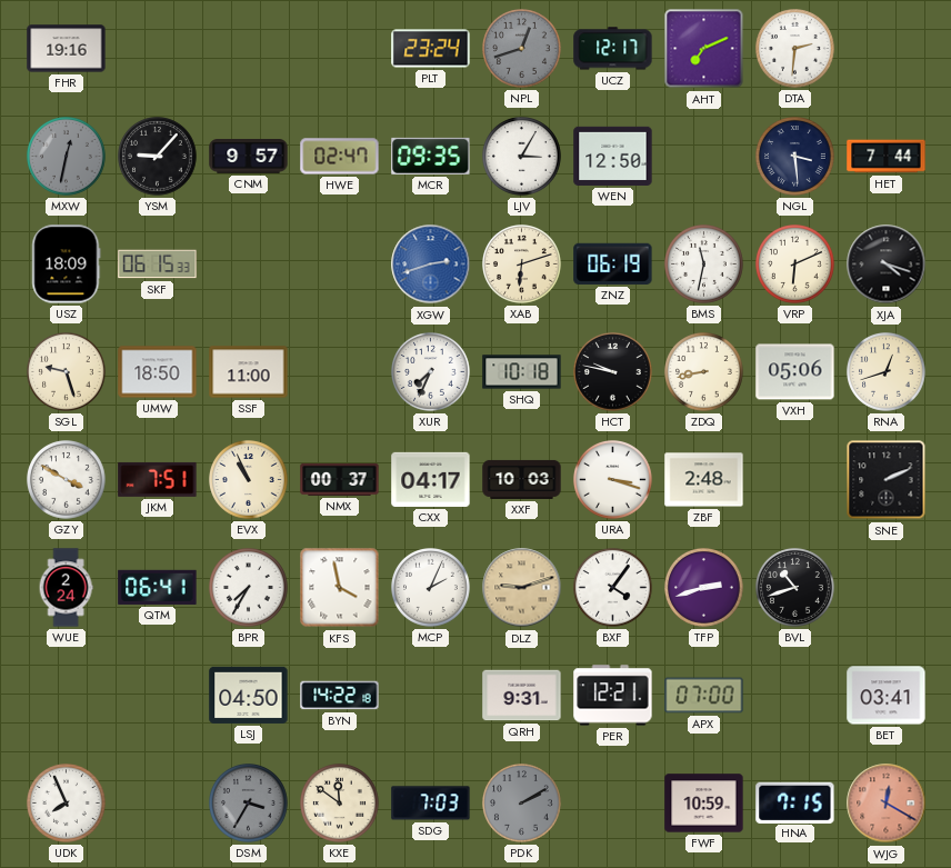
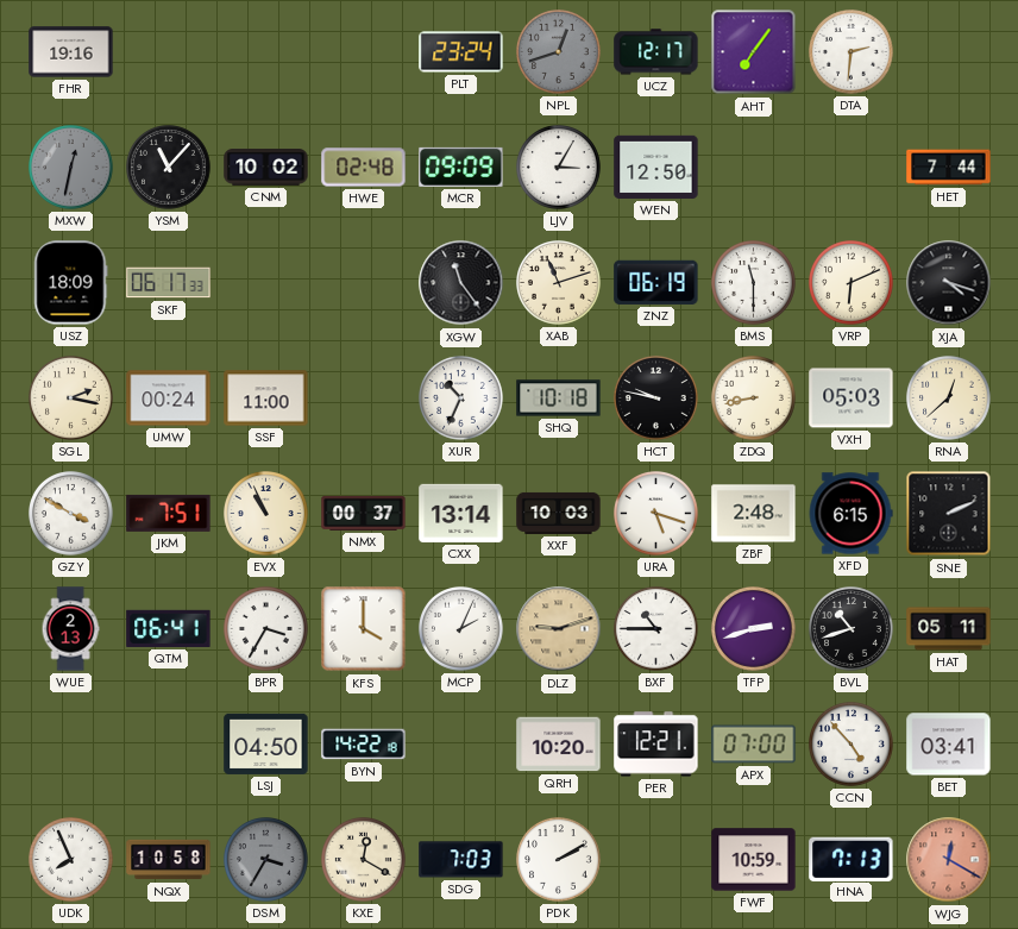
AHT: 7:11 -> 7:06 (754, 52)
YSM: 9:07 -> 11:07 (169, 168)
CNM: 9:57 -> 10:02 (266, 168)
HWE: 02:47 -> 02:48 (364, 168)
MCR: 09:35 -> 09:09 (461, 167)
NGL: 3:29 -> none (795, 157)
SKF: 06:15 -> 06:17 (169, 283)
XGW: 2:42 -> 11:24 (461, 283)
XGW dial: blue -> black (461, 283)
XAB: 6:12 -> 11:12 (559, 283)
BMS: 11:32 -> 11:30 (754, 283)
SGL: 9:27 -> 2:17 (71, 398)
UMW: 18:50 -> 00:24 (169, 398)
XUR: 7:34 -> 10:34 (461, 398)
VXH: 05:06 -> 05:03 (852, 398)
RNA: 12:42 -> 12:38 (949, 398)
CXX: 04:17 -> 13:14 (461, 513)
URA: 3:18 -> 5:18 (656, 514)
XFD: none -> 6:15 (850, 514)
WUE: 2:24 -> 2:13 (70, 629)
BPR: 7:35 -> 3:35 (266, 629)
KFS: 3:58 -> 4:00 (364, 629)
BXF: 4:06 -> 10:45 (656, 629)
HAT: none -> 05:11 (949, 629)
QRH: 9:31 -> 10:20 (559, 745)
CCN: none -> 4:53 (852, 745)
NQX: none -> 10:58 (169, 860)
KXE: 11:51 -> 12:20 (364, 860)
PDK dial: grey -> white (559, 860)
HNA: 7:15 -> 7:13 (852, 859)
